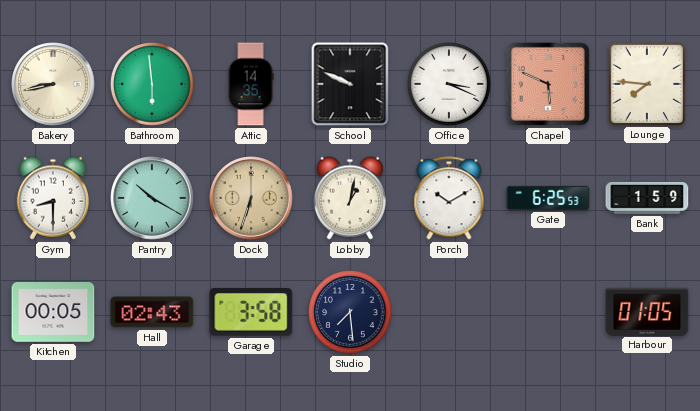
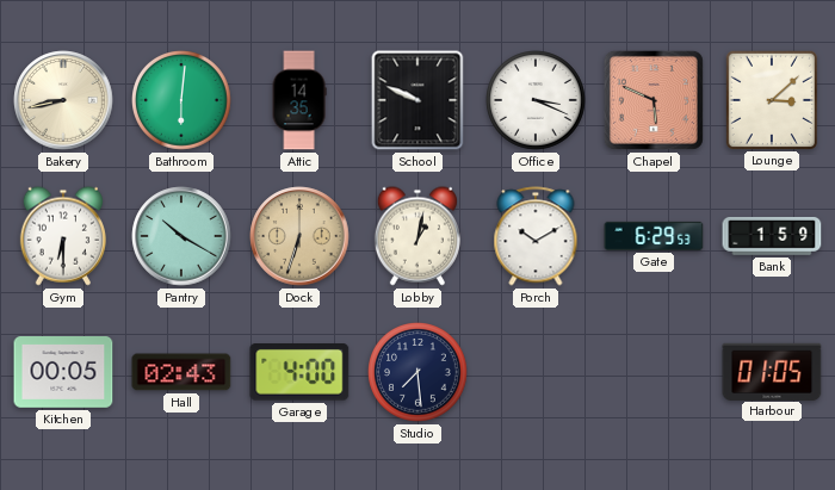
Bathroom: 5:59 -> 6:01 (183, 101)
Lounge: 7:46 -> 3:08 (771, 99)
Gym: 8:30 -> 6:30 (62, 236)
Gate: 6:25 -> 6:29 (654, 236)
Garage: 3:58 -> 4:00 (299, 373)
